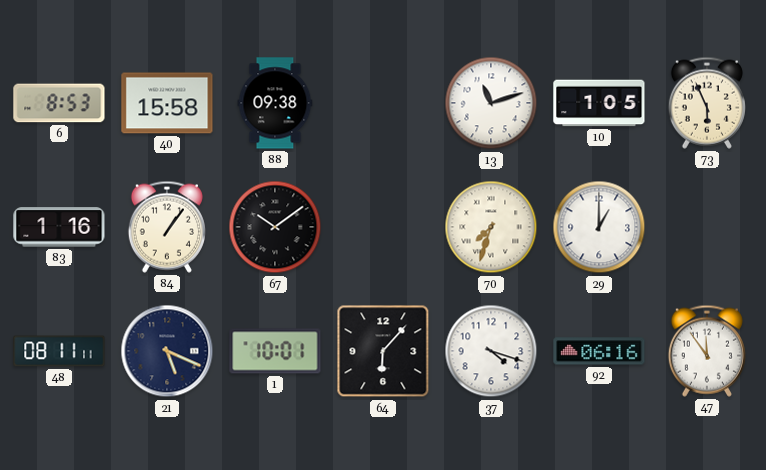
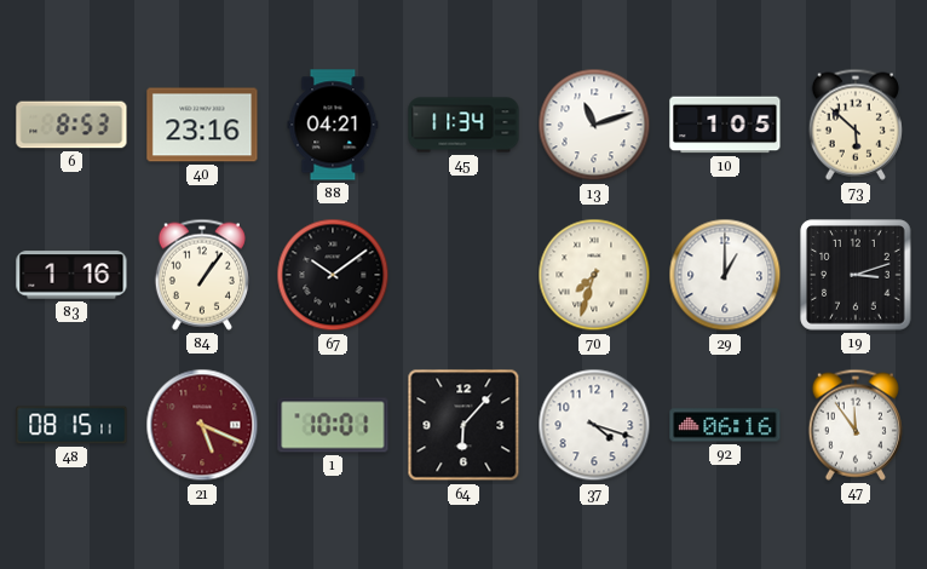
40: 15:58 -> 23:16 (202, 125)
88: 09:38 -> 04:21 (333, 125)
45: none -> 11:34 (463, 125)
73: 5:56 -> 5:52 (856, 125)
19: none -> 3:12 (856, 275)
48: 08:11 -> 08:15 (71, 425)
21 dial: navy -> burgundy (202, 425)
